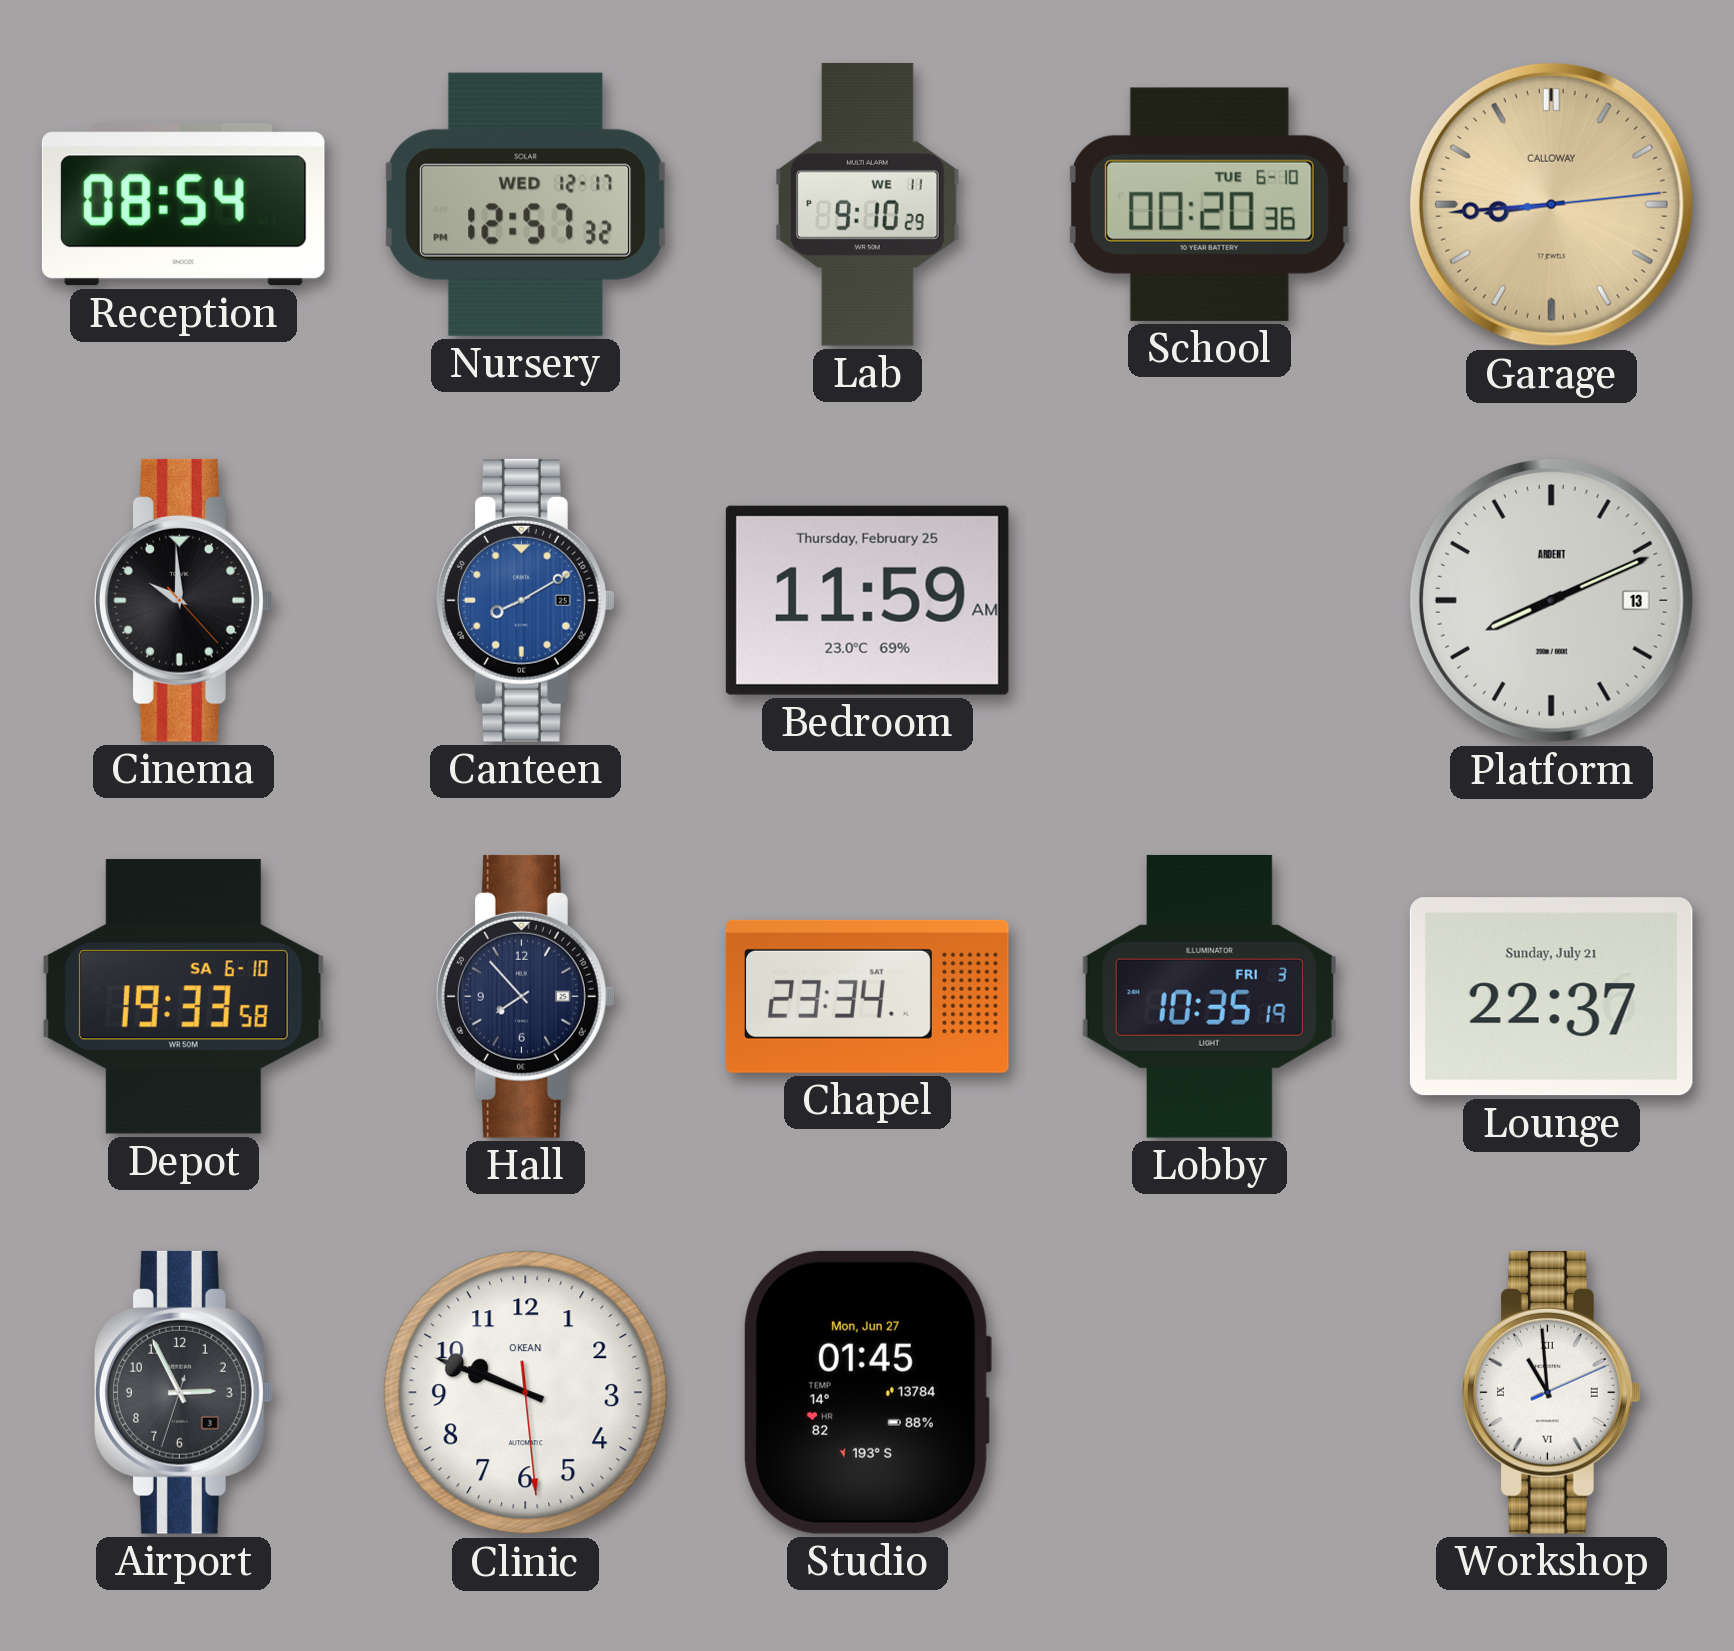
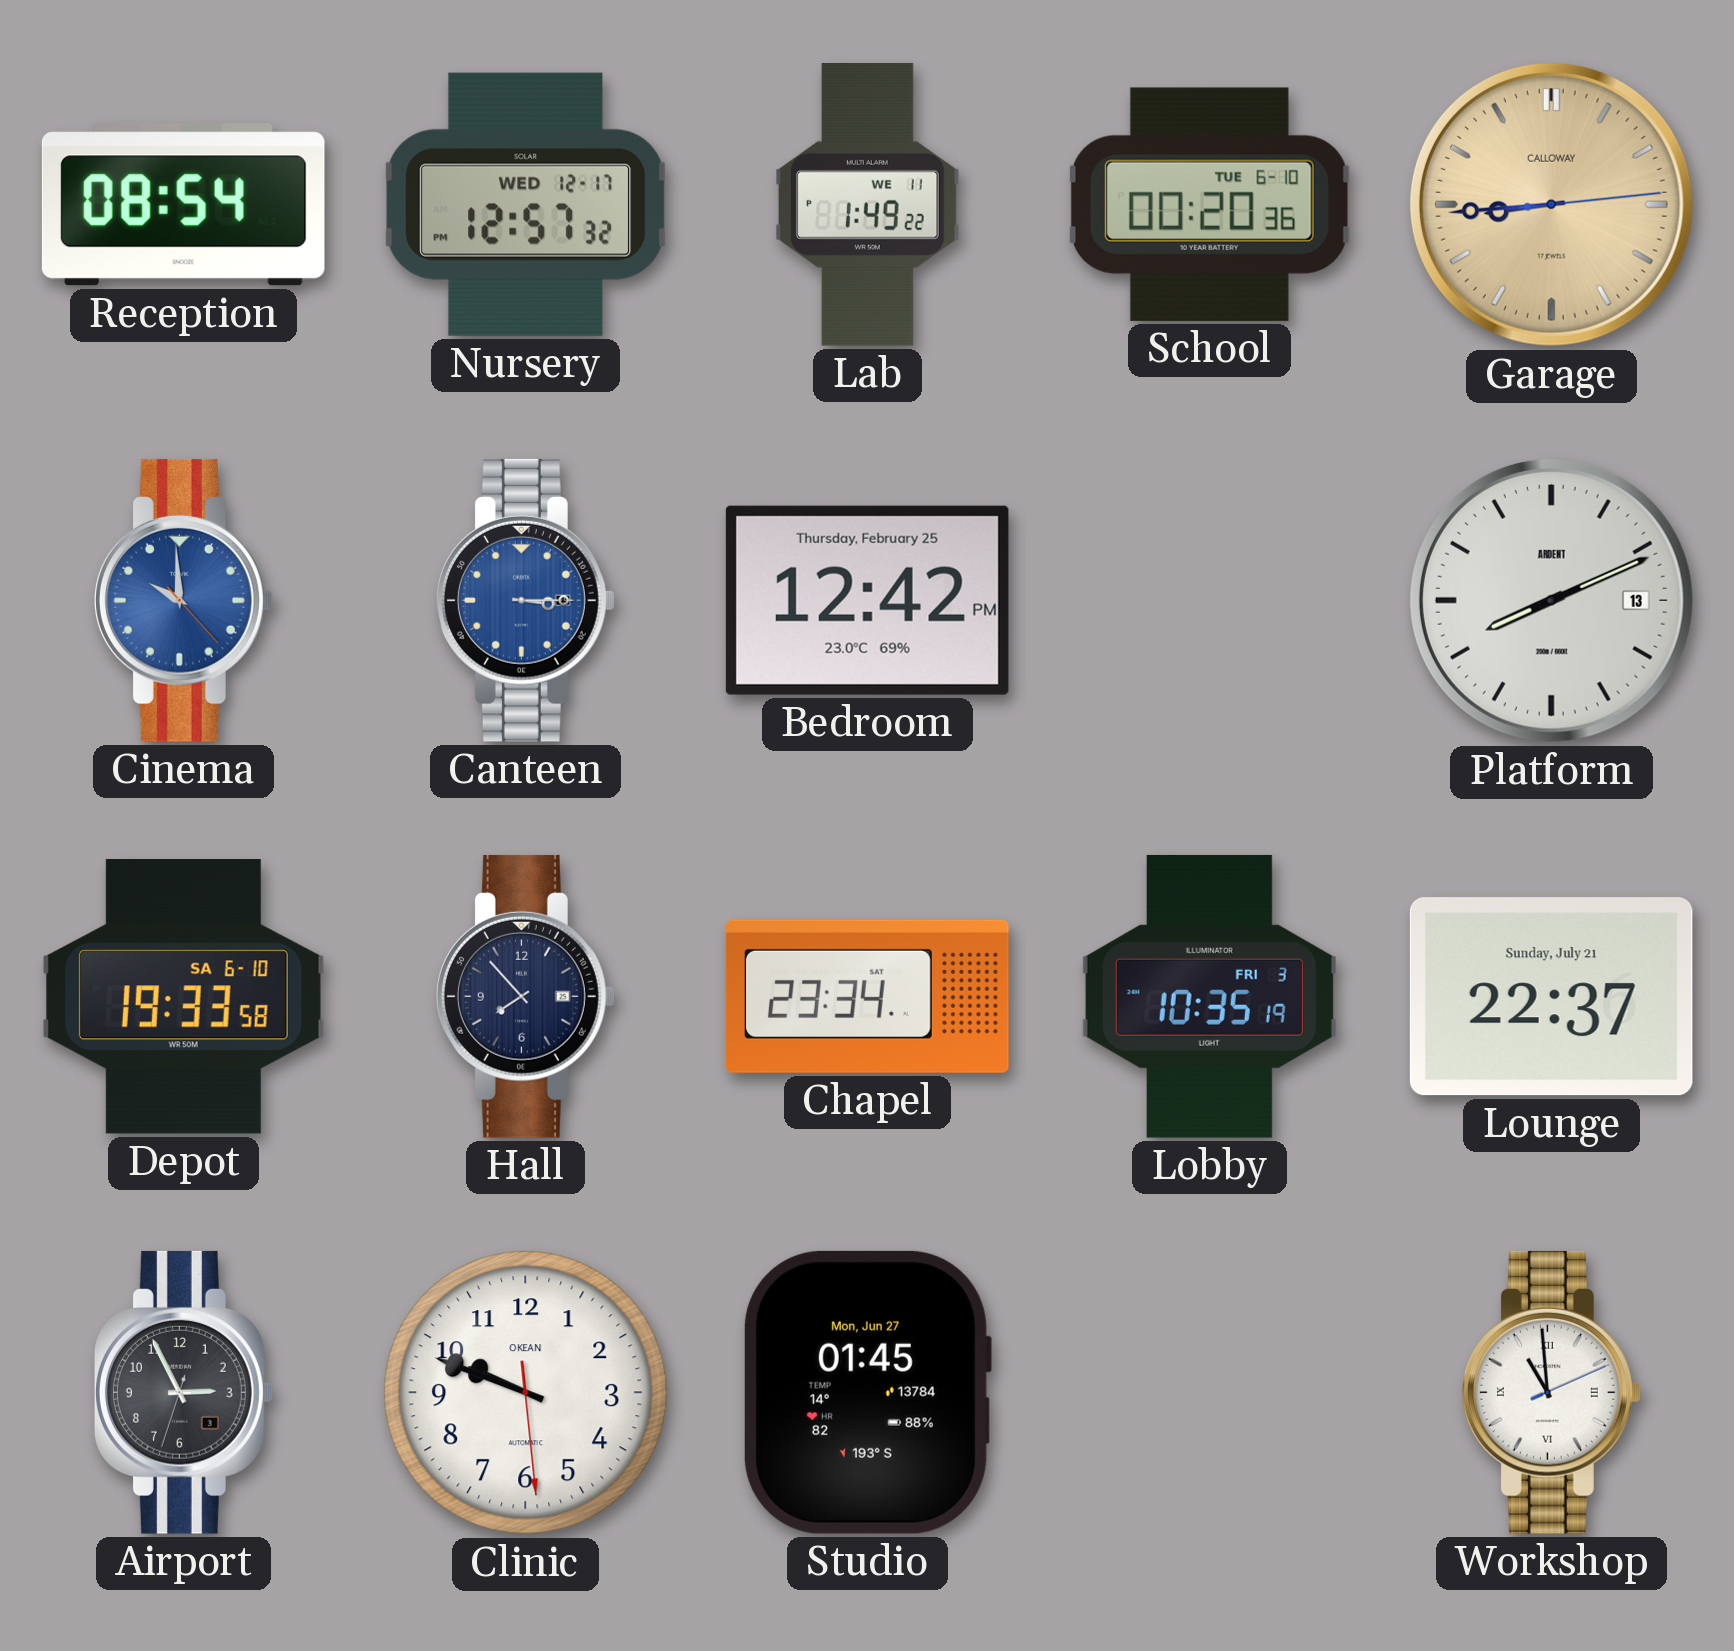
Lab: 9:10 -> 1:49 (868, 204)
Cinema dial: black -> blue (183, 600)
Canteen: 8:10 -> 3:15 (525, 600)
Bedroom: 11:59 -> 12:42 (867, 600)
